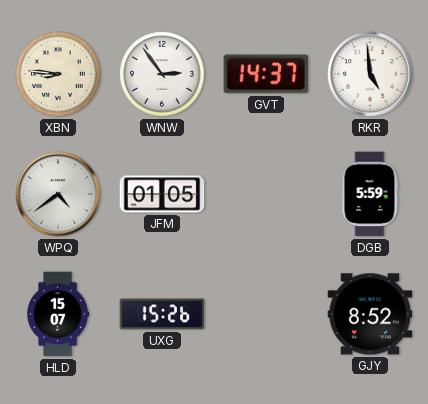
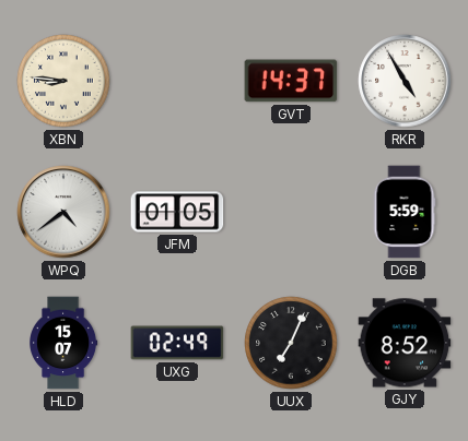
WNW: 2:54 -> none (162, 74)
RKR: 4:59 -> 4:55 (405, 81)
UXG: 15:26 -> 02:49 (177, 343)
UUX: none -> 7:04 (291, 343)
